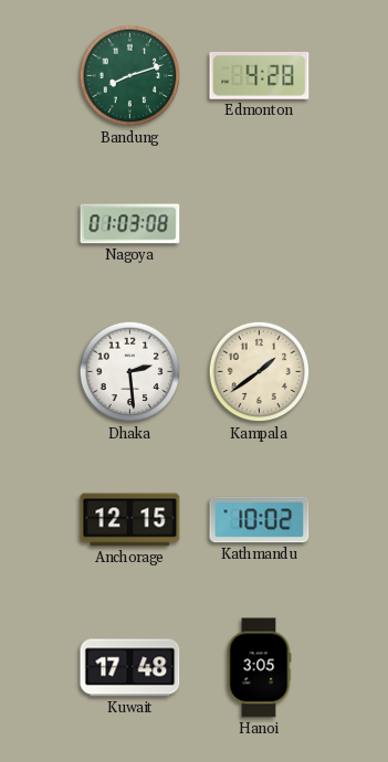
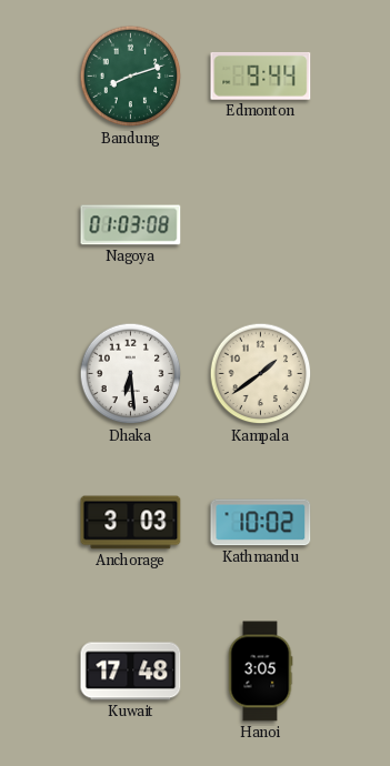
Edmonton: 4:28 -> 9:44 (261, 75)
Dhaka: 2:29 -> 6:29 (131, 374)
Anchorage: 12:15 -> 3:03 (131, 523)
